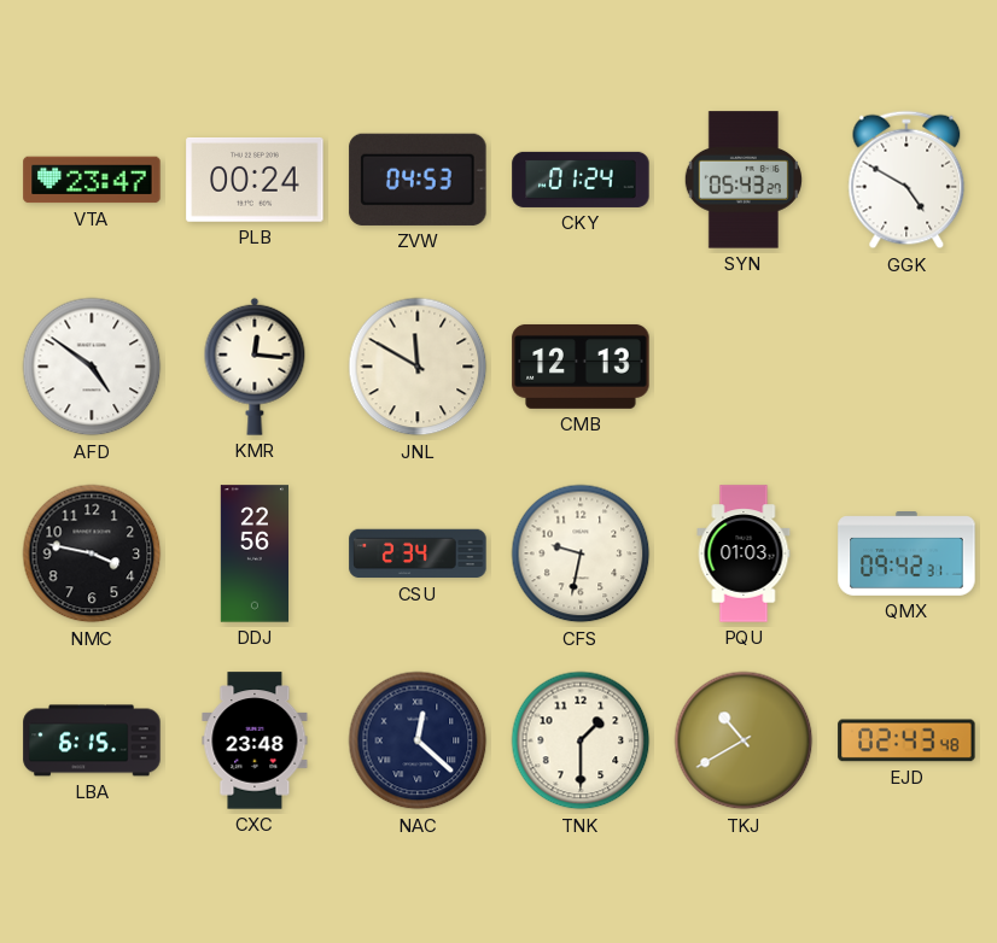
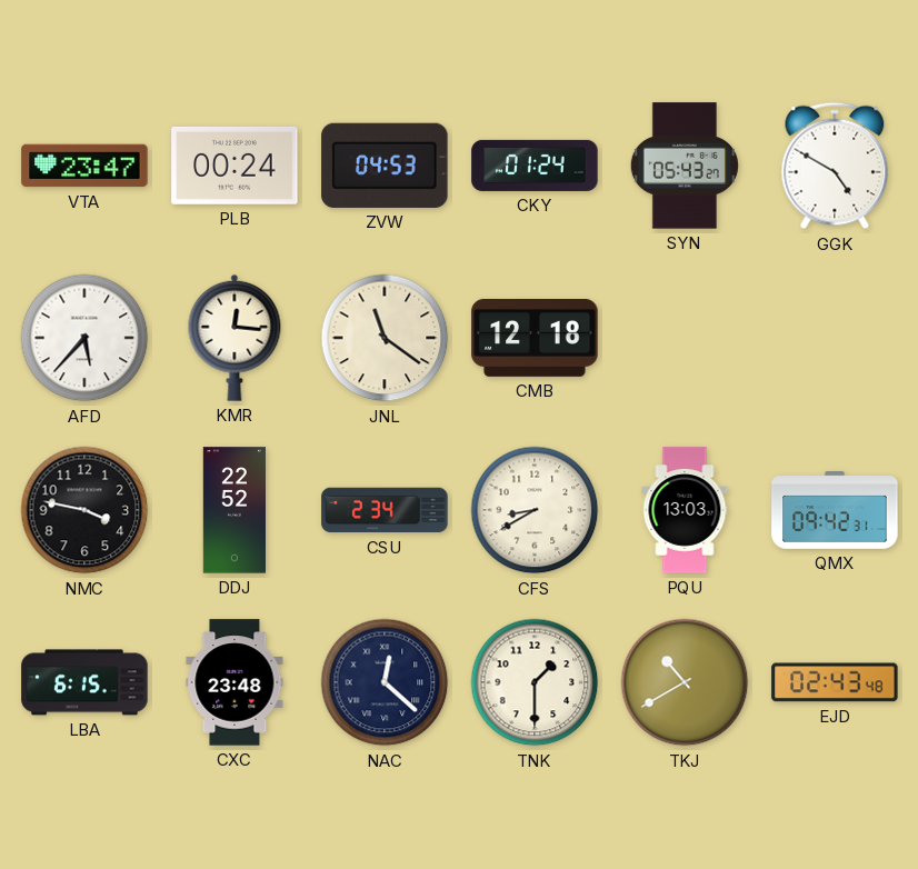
AFD: 4:51 -> 5:37 (84, 338)
JNL: 11:50 -> 11:21 (385, 338)
CMB: 12:13 -> 12:18 (535, 338)
DDJ: 22:56 -> 22:52 (233, 510)
CFS: 9:32 -> 8:40 (535, 510)
PQU: 01:03 -> 13:03 (685, 510)
